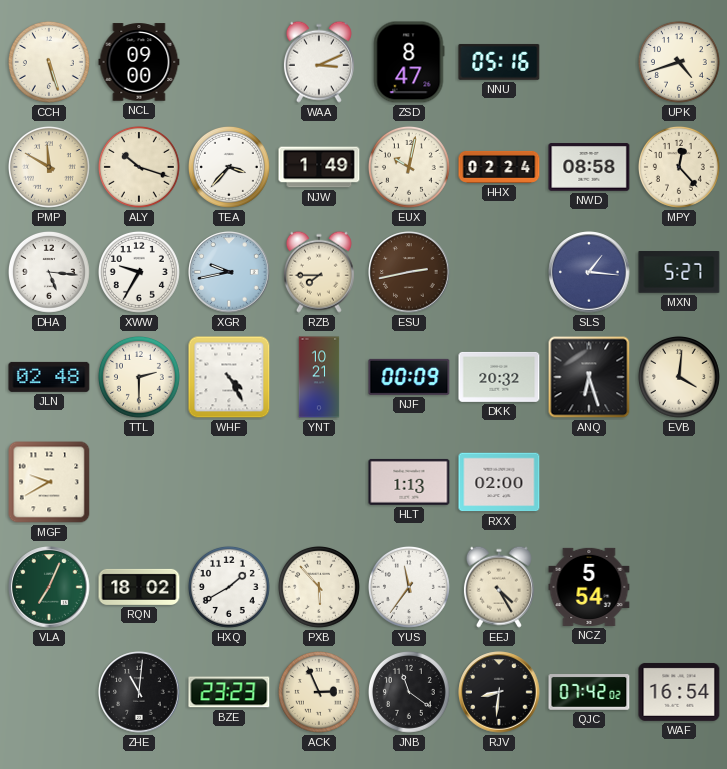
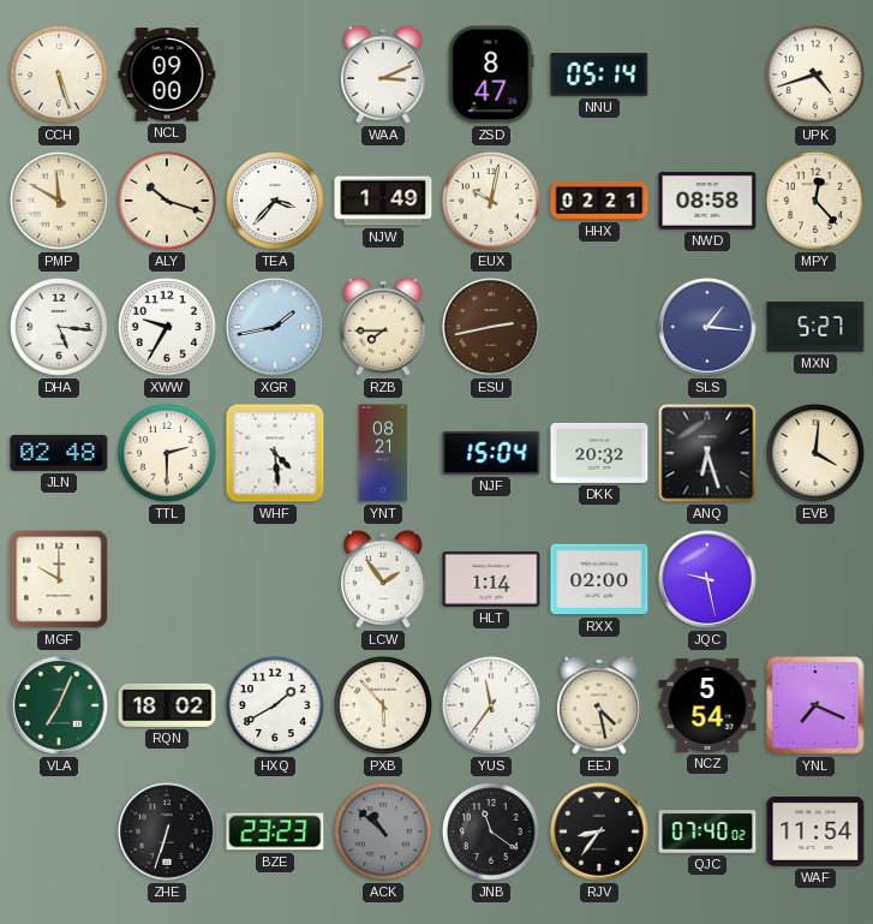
NNU: 05:16 -> 05:14 (599, 74)
HHX: 02:24 -> 02:21 (599, 201)
XGR: 9:43 -> 1:43 (275, 327)
WHF: 4:25 -> 4:29 (275, 453)
YNT: 10:21 -> 08:21 (383, 453)
NJF: 00:09 -> 15:04 (491, 453)
MGF: 9:40 -> 10:00 (59, 579)
LCW: none -> 1:54 (383, 579)
HLT: 1:13 -> 1:14 (491, 579)
JQC: none -> 9:28 (707, 579)
EEJ: 4:25 -> 4:28 (599, 705)
YNL: none -> 7:19 (815, 705)
ZHE: 11:01 -> 6:33 (167, 831)
ACK: 2:56 -> 10:52 (383, 831)
ACK dial: cream -> grey (383, 831)
RJV: 8:31 -> 8:36 (599, 831)
QJC: 07:42 -> 07:40 (707, 831)
WAF: 16:54 -> 11:54 (815, 831)
